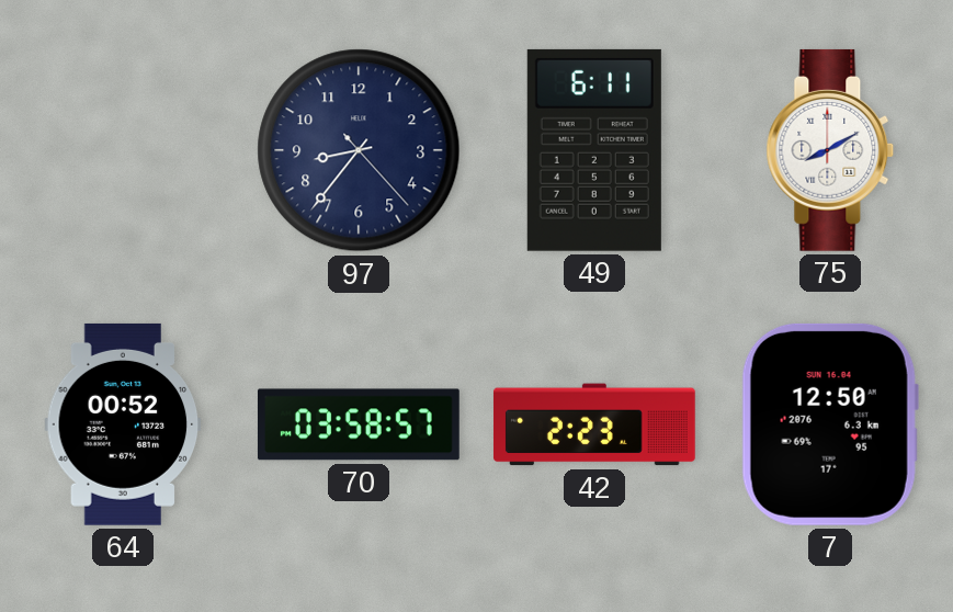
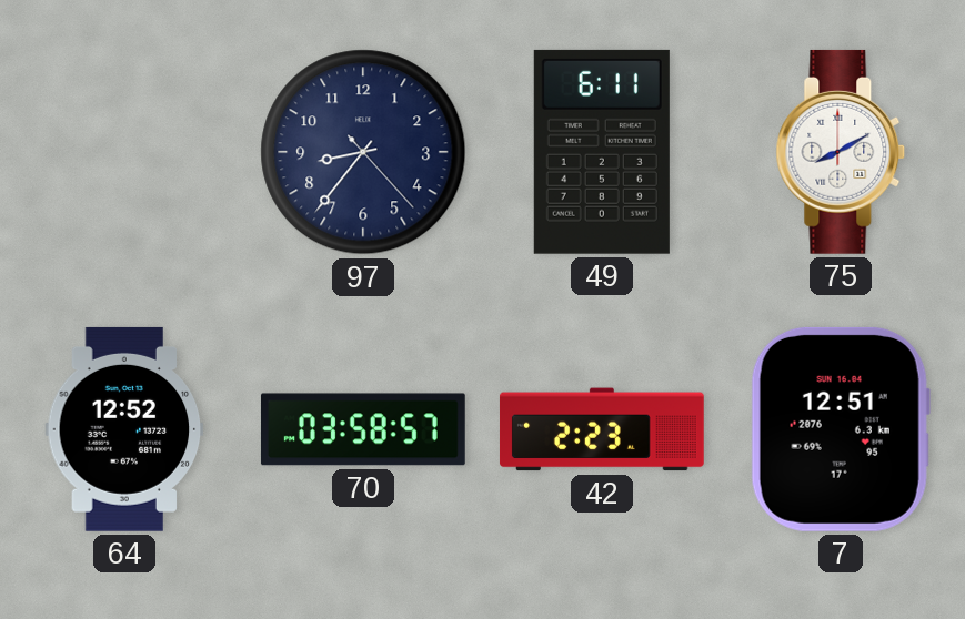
64: 00:52 -> 12:52 (124, 429)
7: 12:50 -> 12:51 (841, 429)
